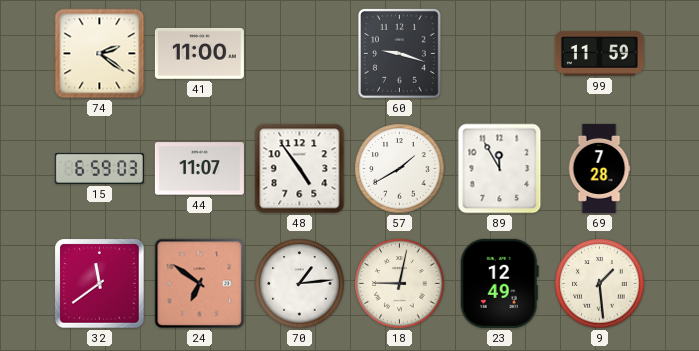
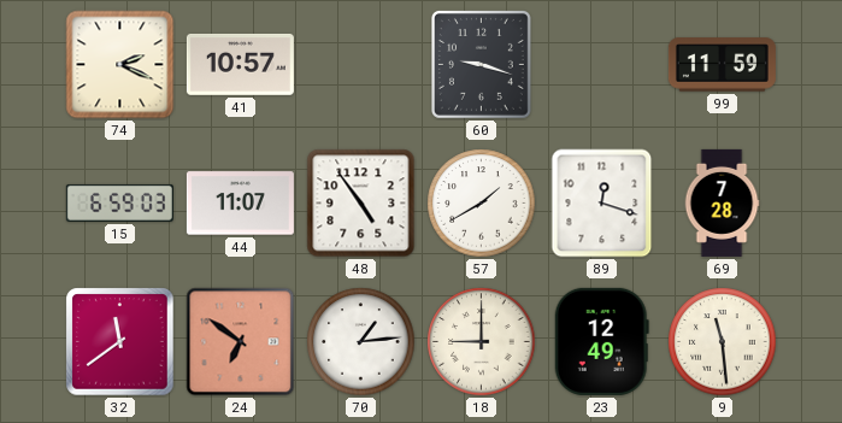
74: 2:21 -> 2:19 (120, 65)
41: 11:00 -> 10:57 (240, 64)
89: 11:55 -> 12:18 (602, 204)
18: 9:02 -> 9:00 (482, 342)
9: 1:29 -> 11:29 (723, 342)
